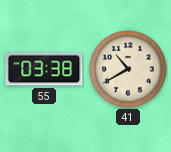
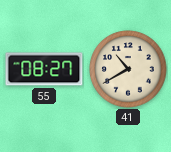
55: 03:38 -> 08:27 (44, 69)
